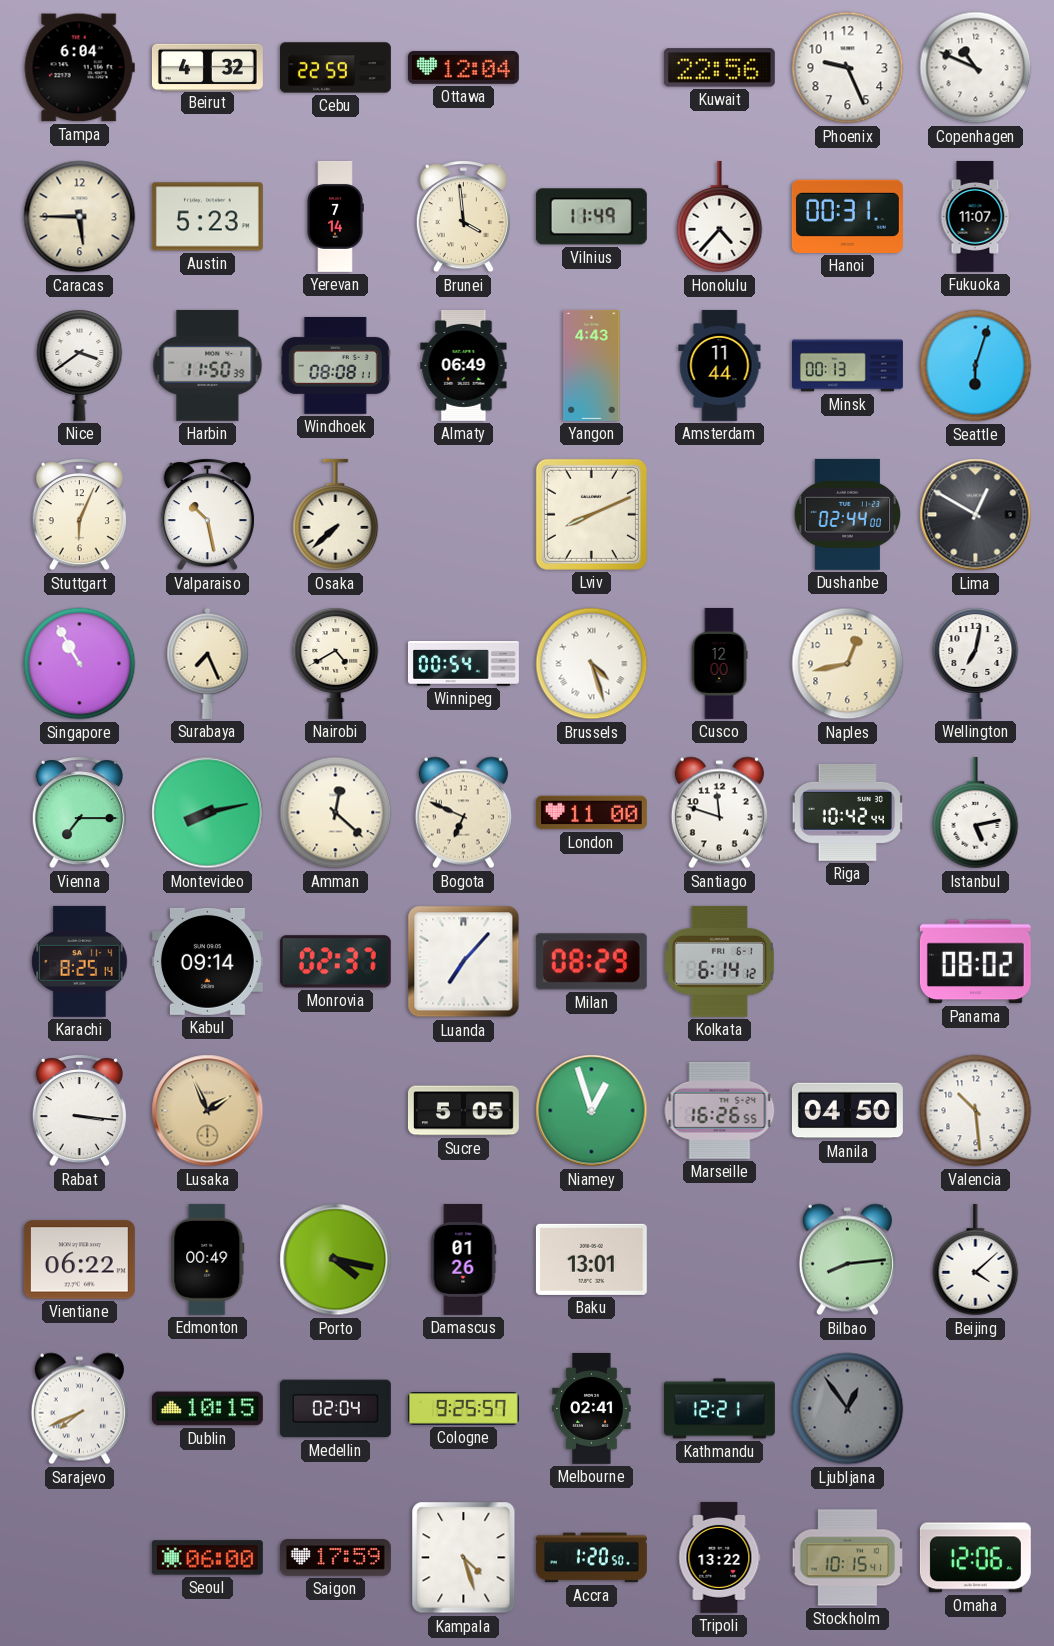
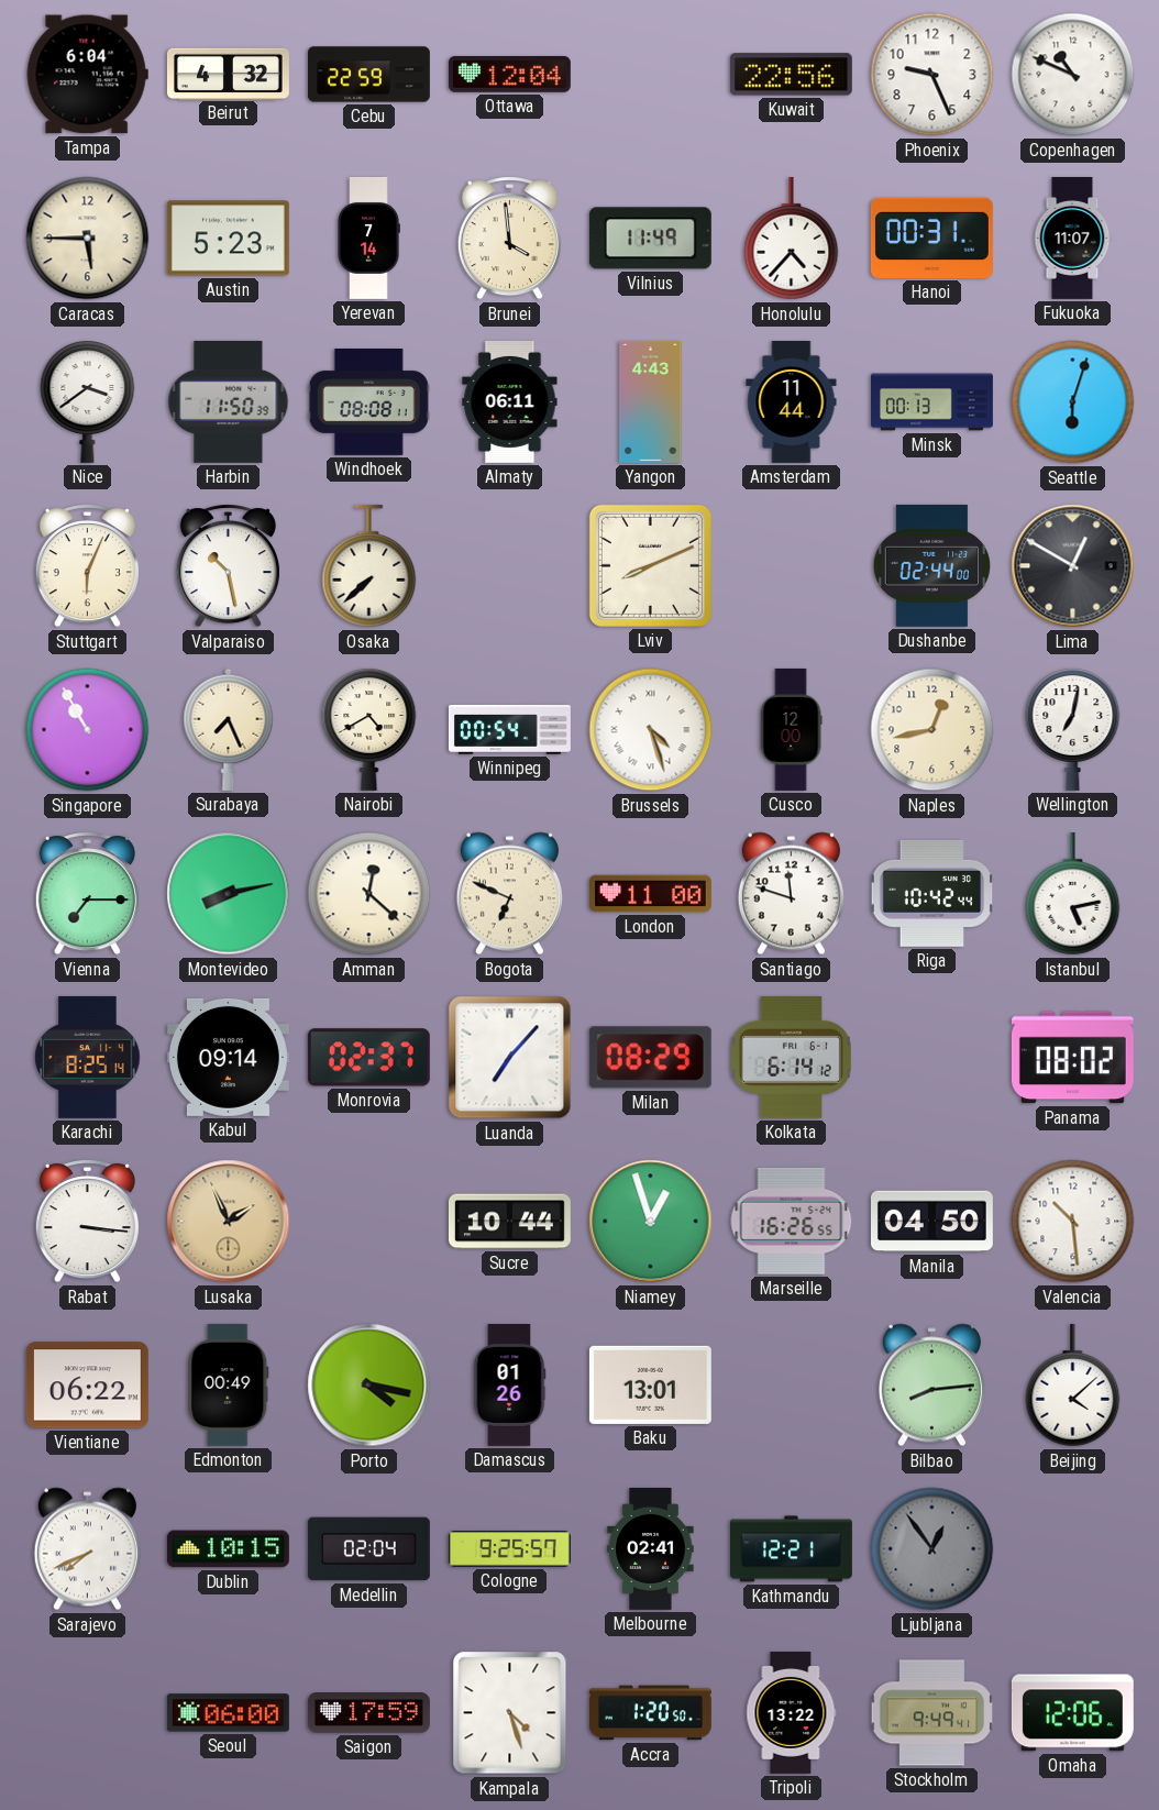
Almaty: 06:49 -> 06:11 (510, 401)
Sucre: 5:05 -> 10:44 (509, 1222)
Stockholm: 10:15 -> 9:49 (931, 1713)
